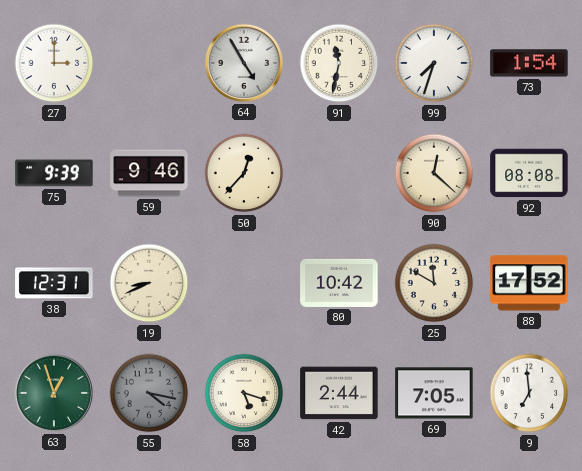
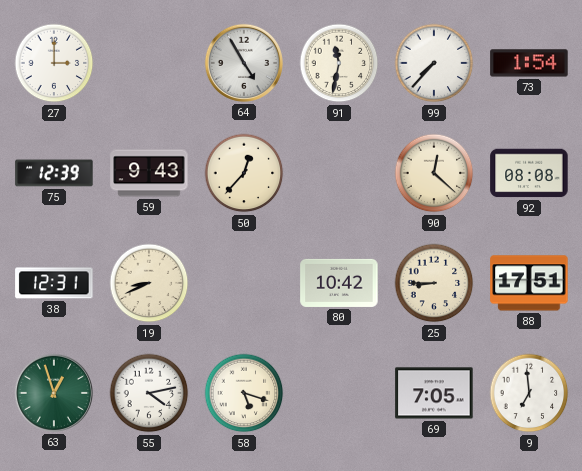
99: 7:33 -> 7:37 (434, 63)
75: 9:39 -> 12:39 (54, 173)
59: 9:46 -> 9:43 (149, 173)
25: 11:50 -> 8:45 (434, 283)
88: 17:52 -> 17:51 (529, 283)
55: 4:17 -> 4:13 (149, 393)
55 dial: grey -> white (149, 393)
42: 2:44 -> none (339, 393)
